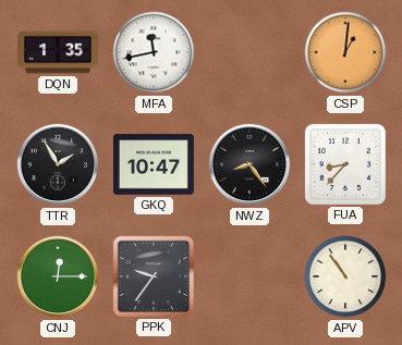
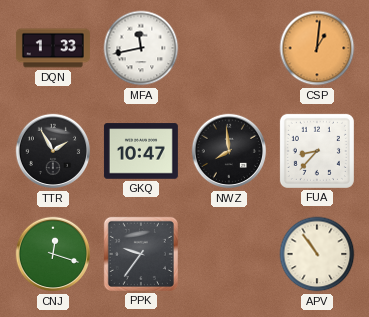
DQN: 1:35 -> 1:33 (53, 48)
NWZ: 8:24 -> 7:59 (229, 151)
CNJ: 12:15 -> 12:18 (53, 254)
